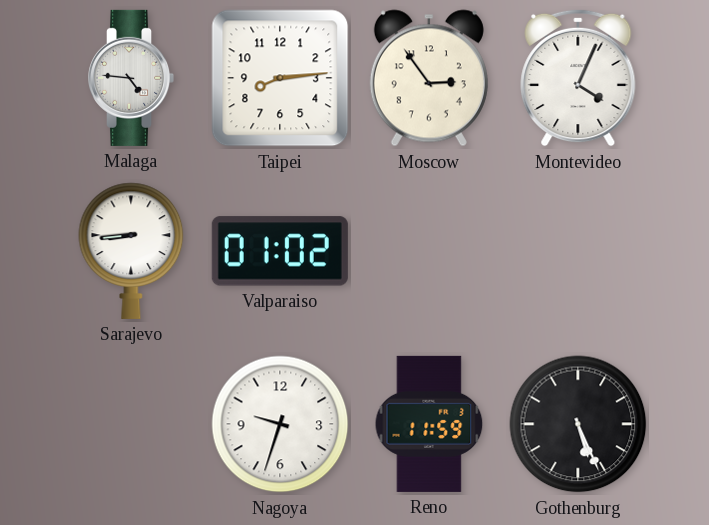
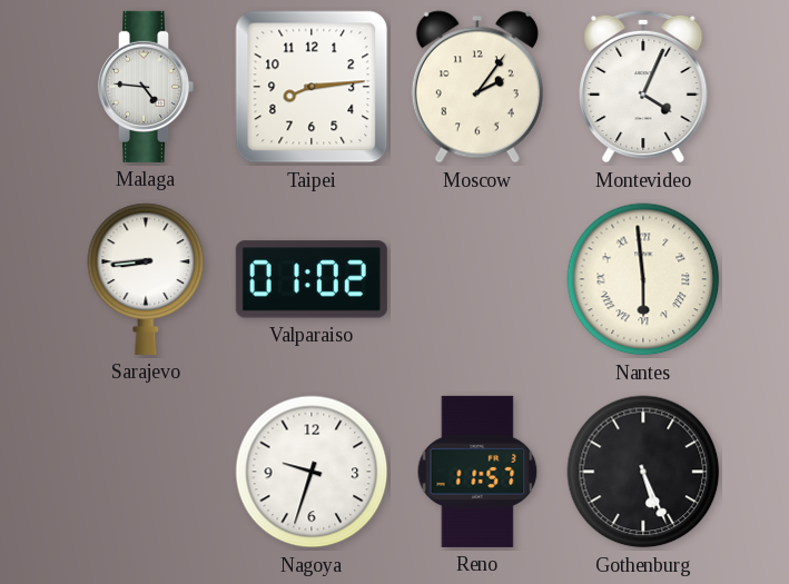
Moscow: 2:54 -> 2:06 (477, 87)
Nantes: none -> 5:59 (643, 279)
Reno: 11:59 -> 11:57 (477, 472)
